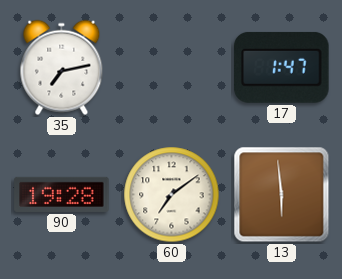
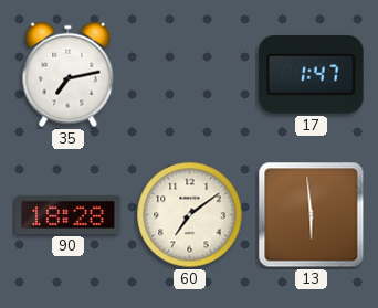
90: 19:28 -> 18:28 (69, 214)
